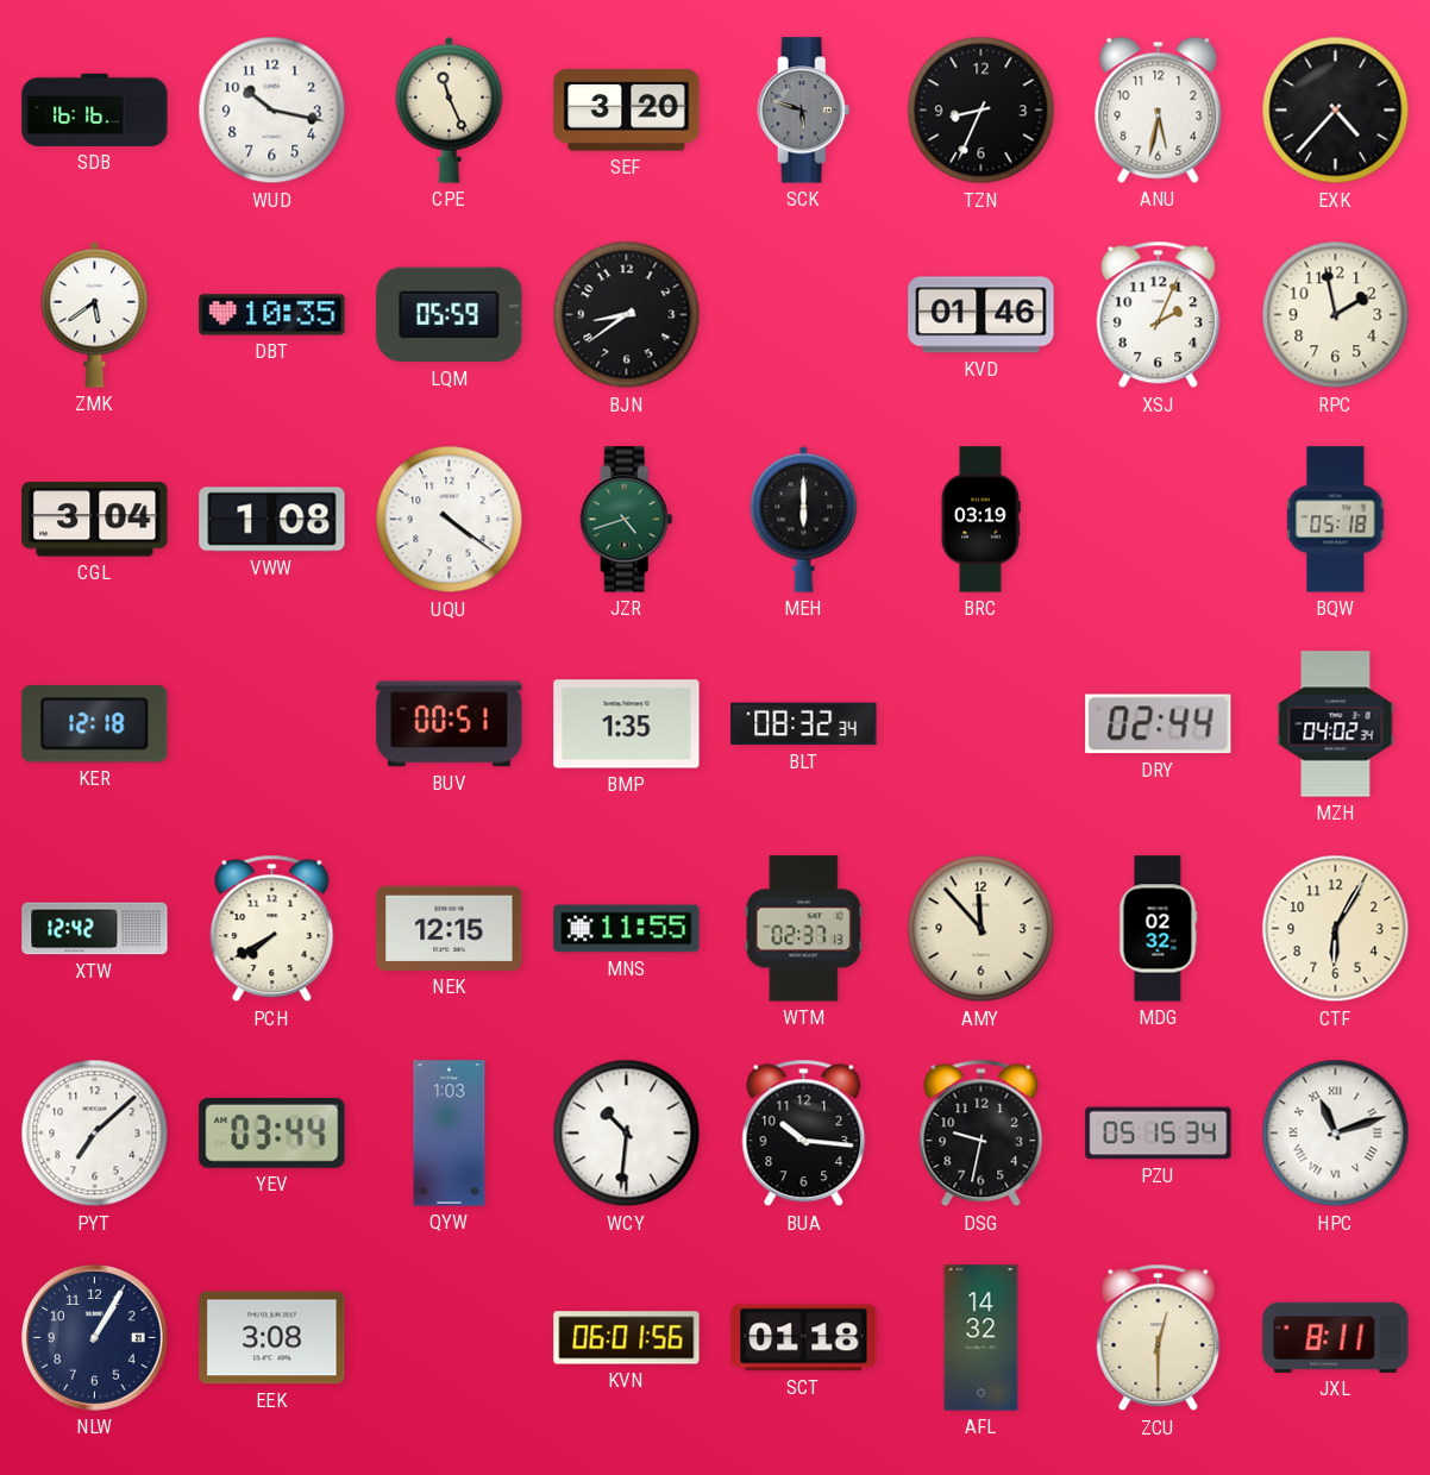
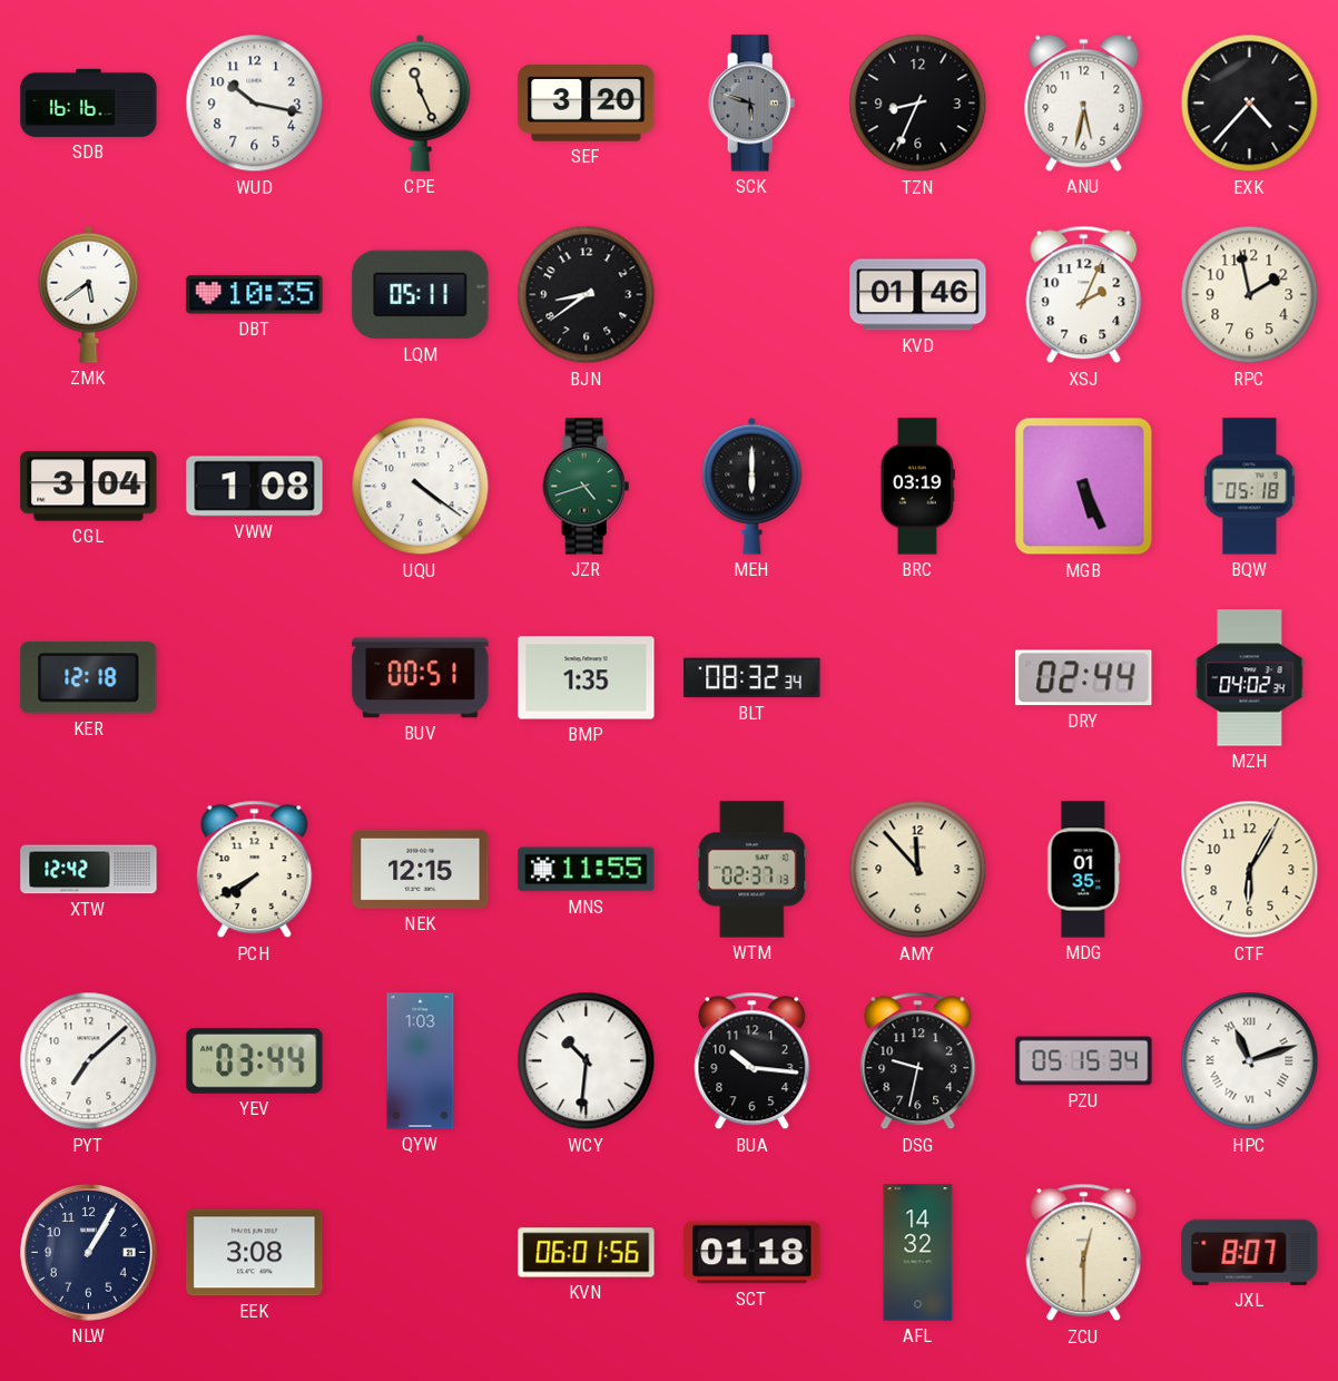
LQM: 05:59 -> 05:11 (421, 295)
MGB: none -> 5:26 (1084, 487)
MDG: 02:32 -> 01:35 (1083, 870)
JXL: 8:11 -> 8:07 (1250, 1252)
